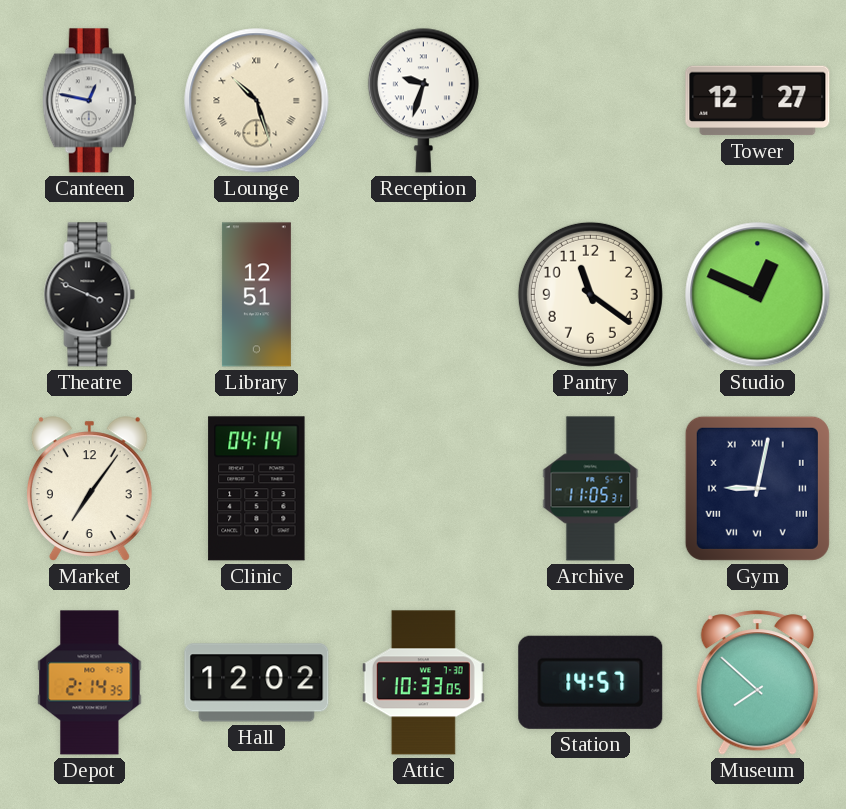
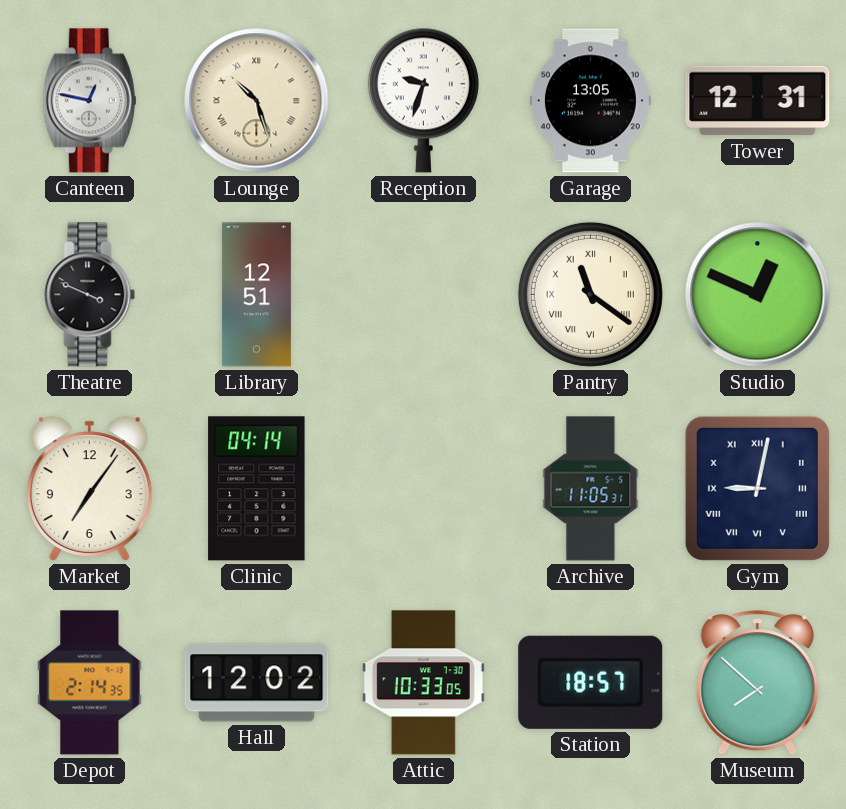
Garage: none -> 13:05 (590, 101)
Tower: 12:27 -> 12:31 (758, 101)
Pantry numerals: Arabic -> Roman (590, 294)
Station: 14:57 -> 18:57 (591, 682)
